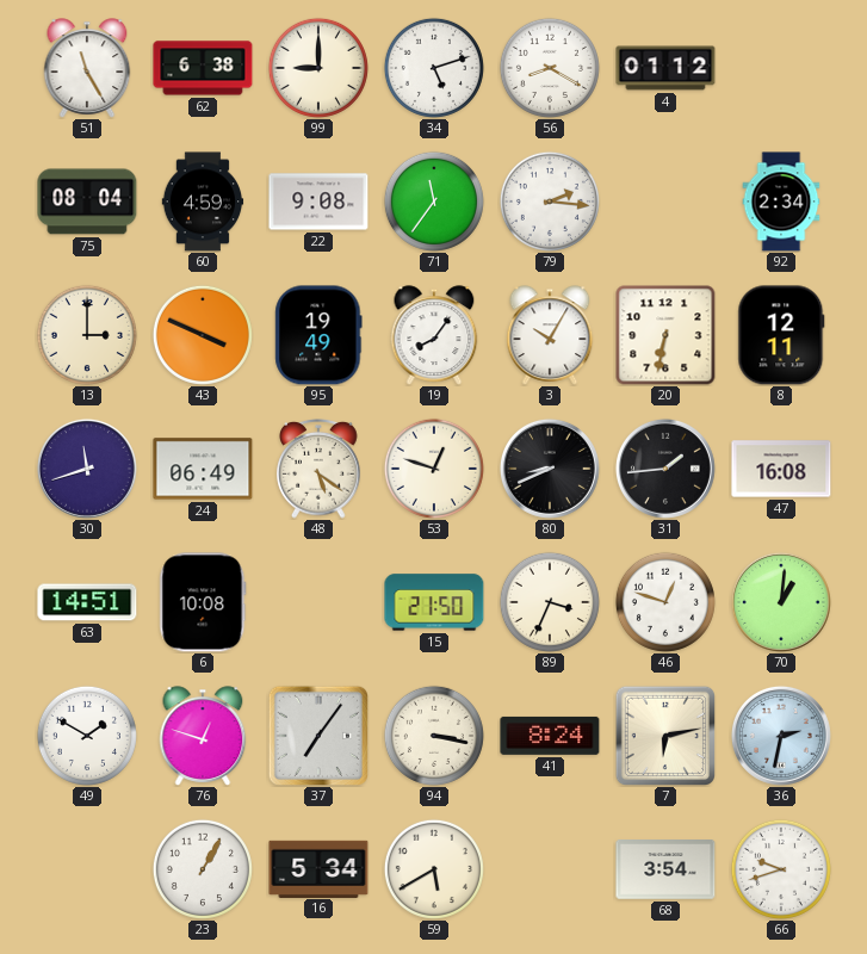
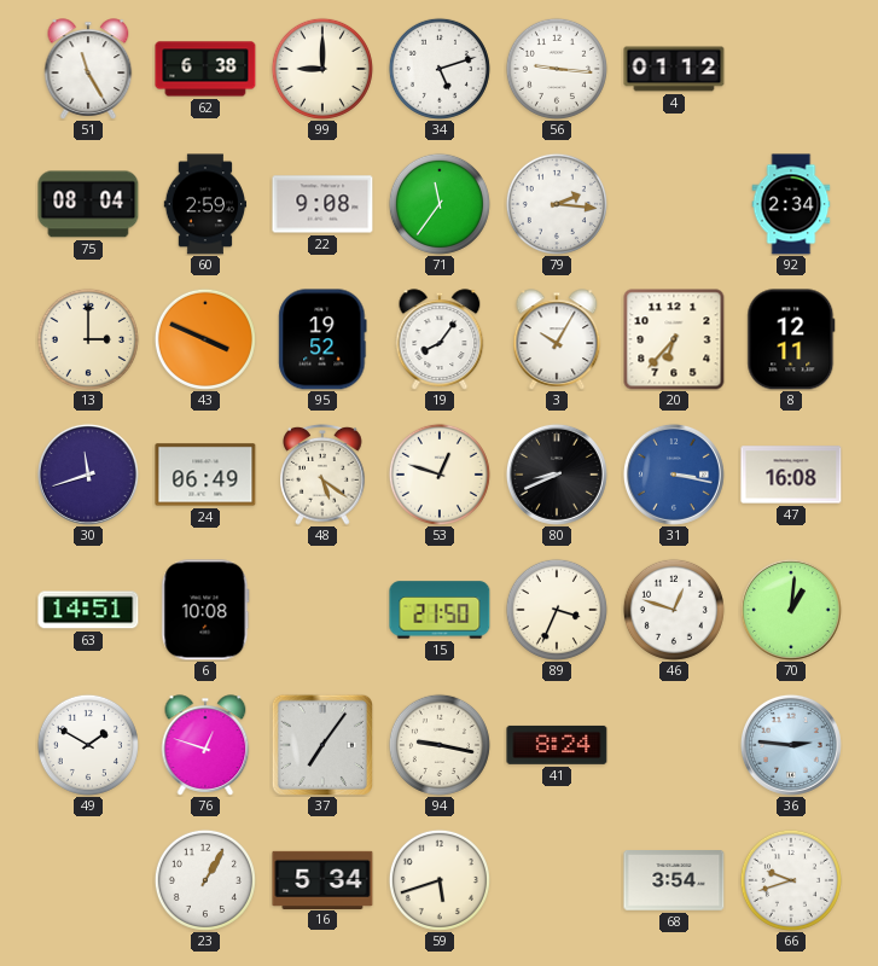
56: 8:20 -> 9:16 (557, 69)
60: 4:59 -> 2:59 (205, 204)
95: 19:49 -> 19:52 (322, 339)
20: 6:32 -> 6:37 (674, 339)
31: 1:44 -> 3:17 (674, 475)
31 dial: black -> blue (674, 475)
94: 3:17 -> 9:17 (440, 745)
7: 6:13 -> none (664, 735)
36: 2:32 -> 2:46 (791, 745)
59: 5:40 -> 5:42 (440, 880)
